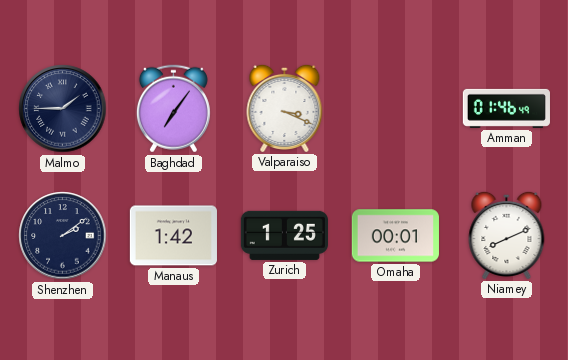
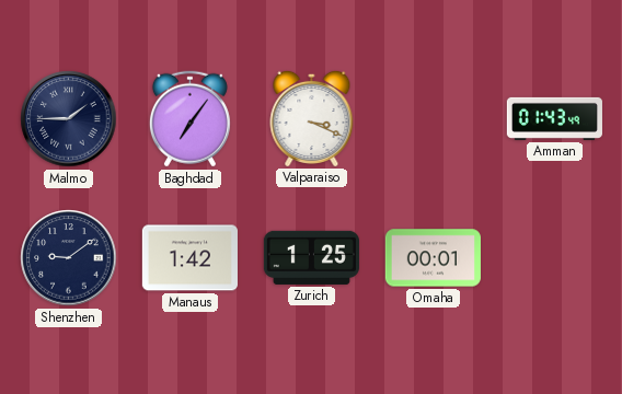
Amman: 01:46 -> 01:43 (554, 118)
Shenzhen: 2:09 -> 9:09 (69, 258)
Niamey: 8:11 -> none (507, 235)
